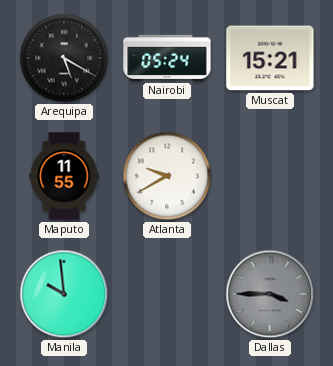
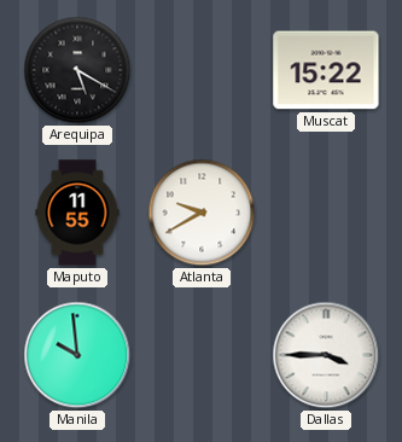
Nairobi: 05:24 -> none (167, 58)
Muscat: 15:21 -> 15:22 (326, 70)
Dallas dial: grey -> white (326, 355)
